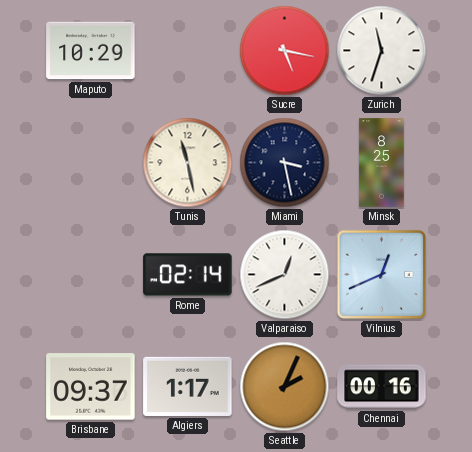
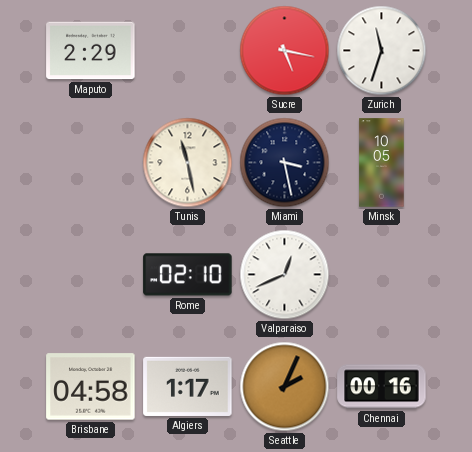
Maputo: 10:29 -> 2:29 (91, 51)
Minsk: 8:25 -> 10:05 (382, 163)
Rome: 02:14 -> 02:10 (188, 275)
Vilnius: 12:41 -> none (381, 274)
Brisbane: 09:37 -> 04:58 (91, 387)
